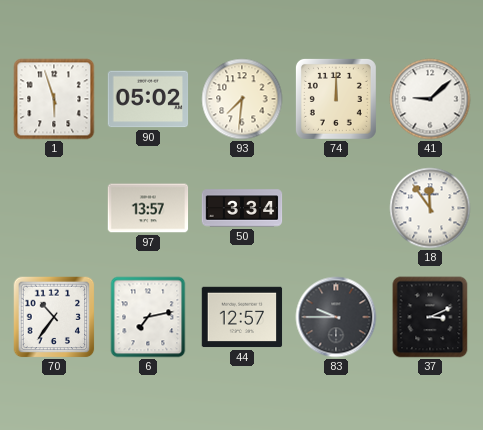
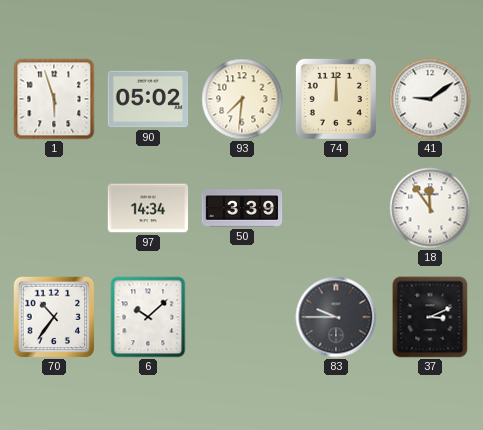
41: 9:08 -> 9:09 (430, 99)
97: 13:57 -> 14:34 (148, 208)
50: 3:34 -> 3:39 (242, 208)
6: 7:13 -> 10:08 (148, 317)
44: 12:57 -> none (242, 317)
